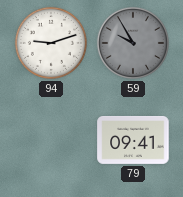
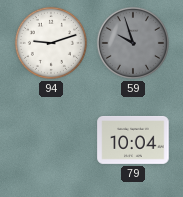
59: 9:55 -> 9:57 (133, 43)
79: 09:41 -> 10:04 (133, 140)
